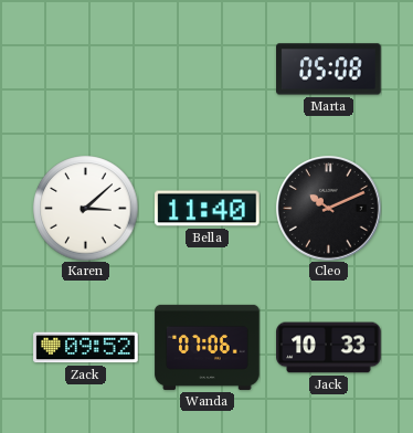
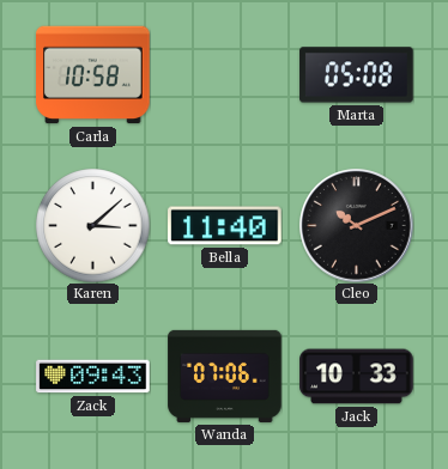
Carla: none -> 10:58 (93, 75)
Zack: 09:52 -> 09:43 (93, 377)
